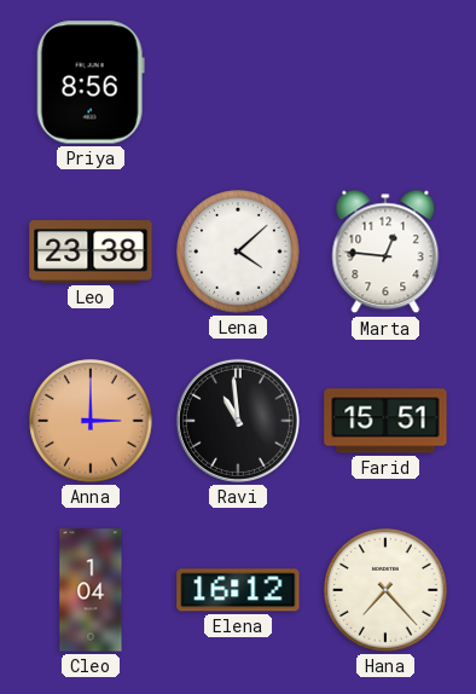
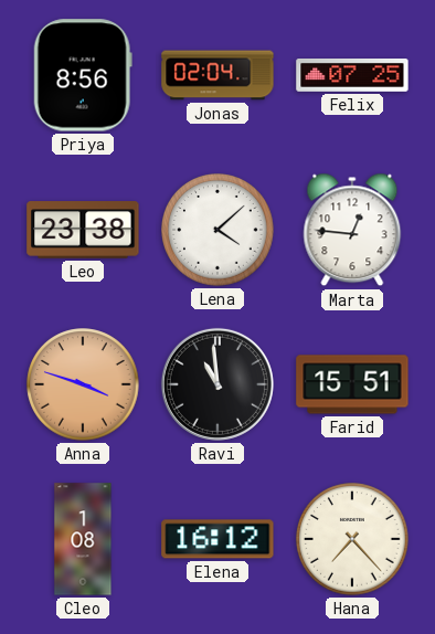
Jonas: none -> 02:04 (217, 75)
Felix: none -> 07:25 (352, 76)
Anna: 3:00 -> 3:48 (83, 384)
Cleo: 1:04 -> 1:08 (83, 539)
